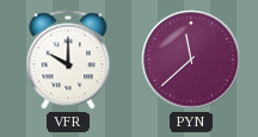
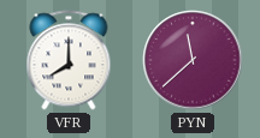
VFR: 10:00 -> 8:00 (69, 60)
